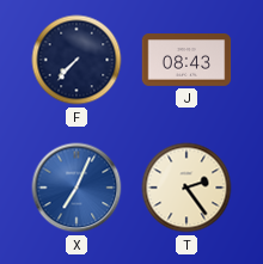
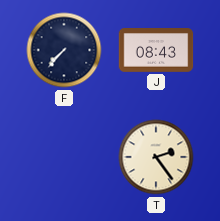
X: 7:04 -> none (77, 188)
